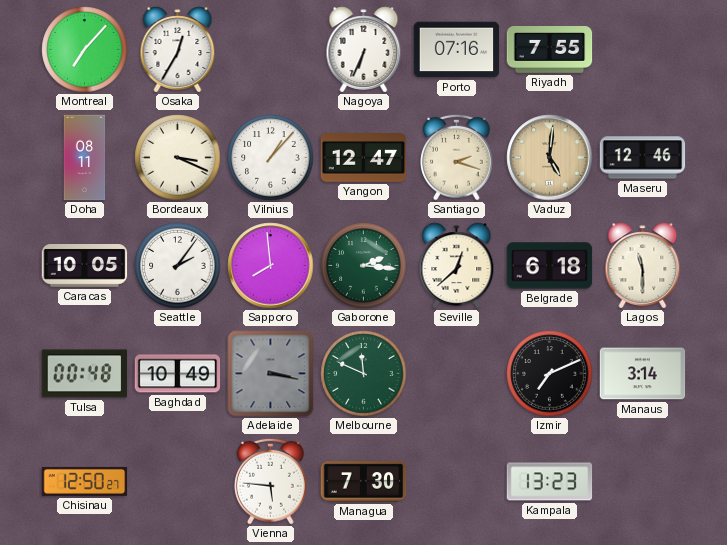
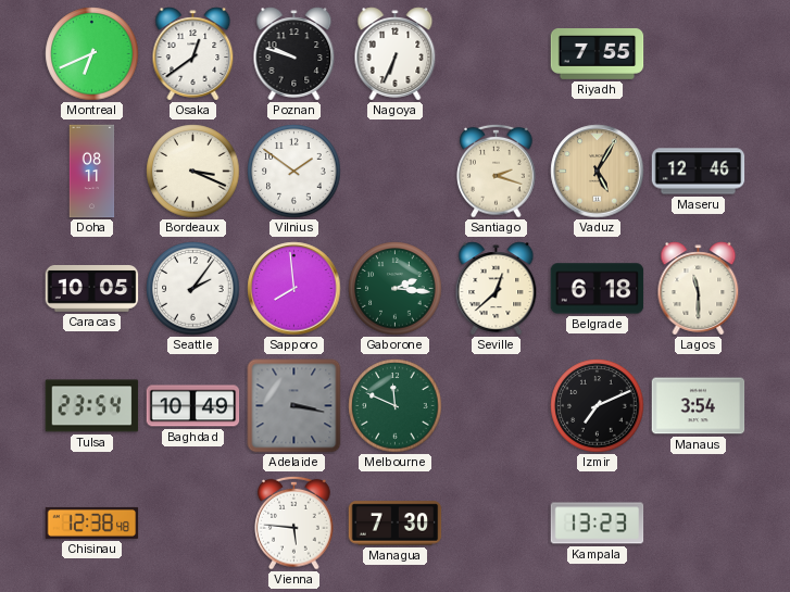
Montreal: 7:07 -> 6:41 (92, 54)
Osaka: 12:35 -> 12:39 (193, 54)
Poznan: none -> 9:48 (294, 54)
Porto: 07:16 -> none (457, 50)
Vilnius: 1:07 -> 1:51 (294, 172)
Yangon: 12:47 -> none (364, 158)
Vaduz: 5:01 -> 5:05 (598, 172)
Tulsa: 00:48 -> 23:54 (92, 406)
Manaus: 3:14 -> 3:54 (699, 406)
Chisinau: 12:50 -> 12:38 (92, 522)
